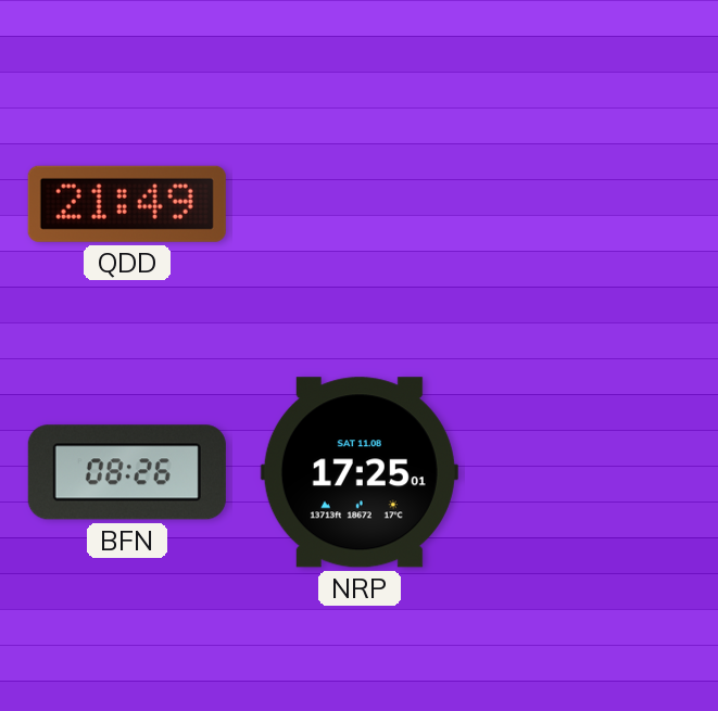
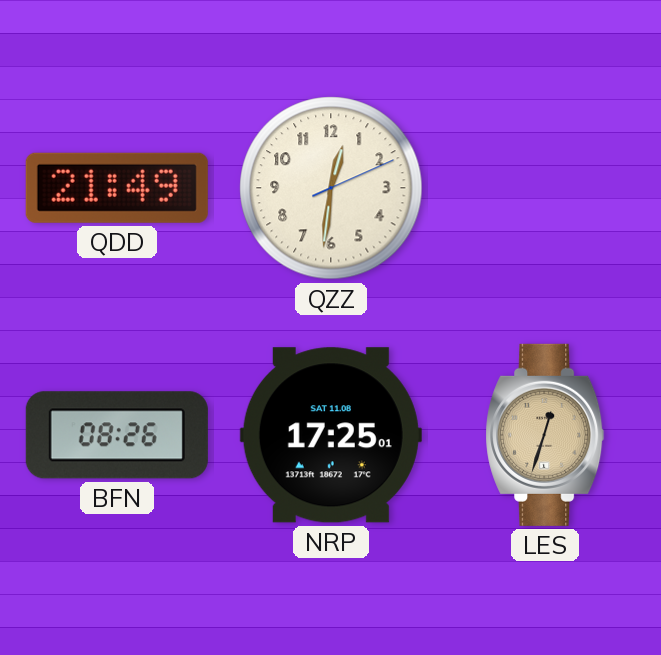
QZZ: none -> 12:31 (331, 188)
LES: none -> 12:33 (545, 435)
